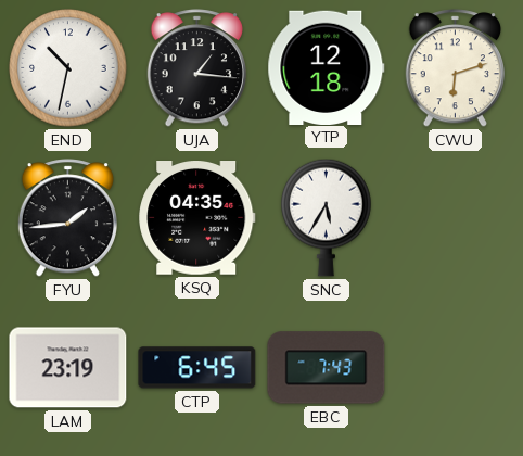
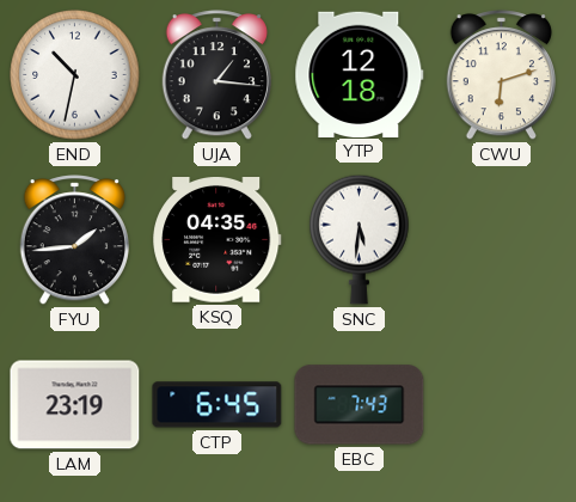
SNC: 5:35 -> 5:31 (360, 239)
